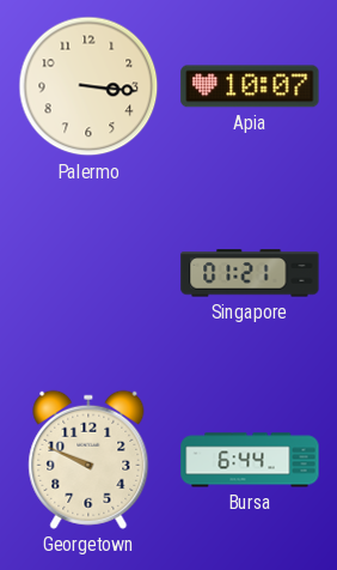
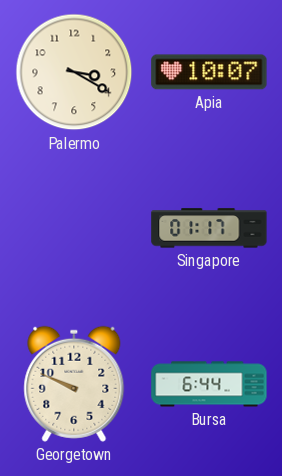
Palermo: 3:16 -> 3:20 (74, 72)
Singapore: 01:21 -> 01:17 (209, 228)
